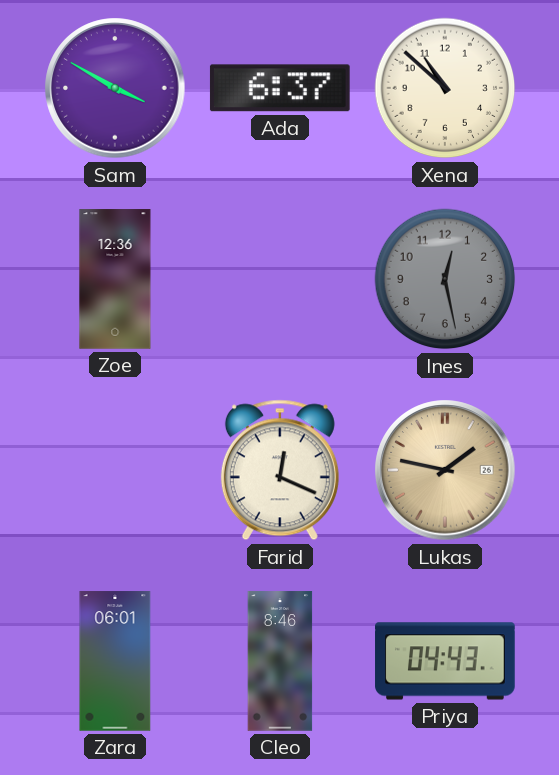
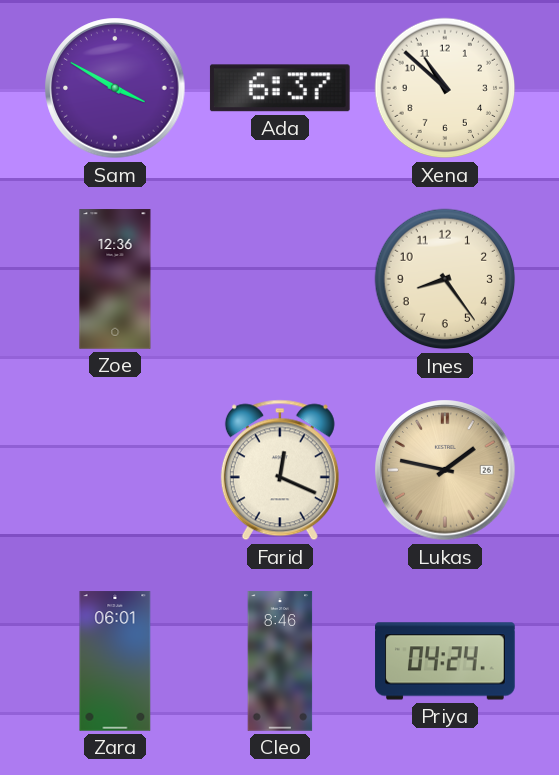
Ines: 12:28 -> 8:24 (445, 279)
Ines dial: grey -> cream (445, 279)
Priya: 04:43 -> 04:24 (445, 661)
